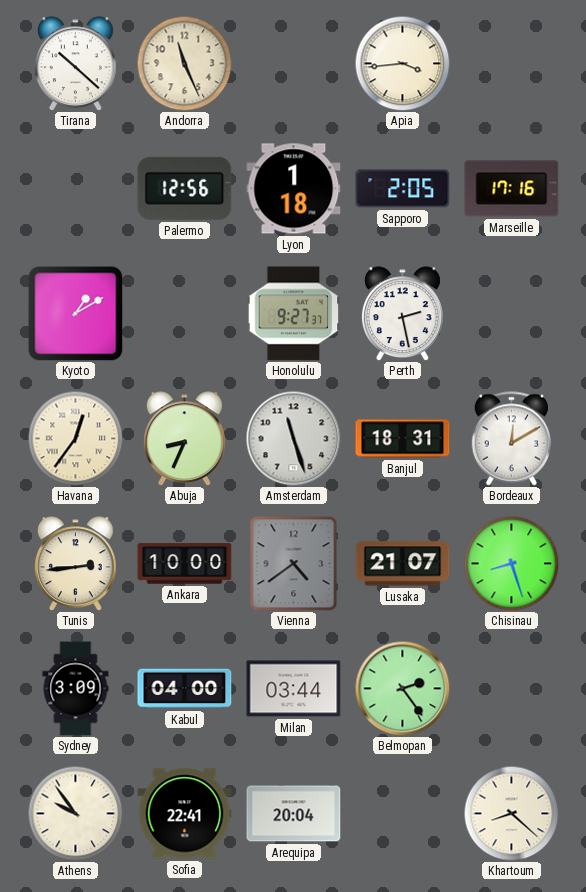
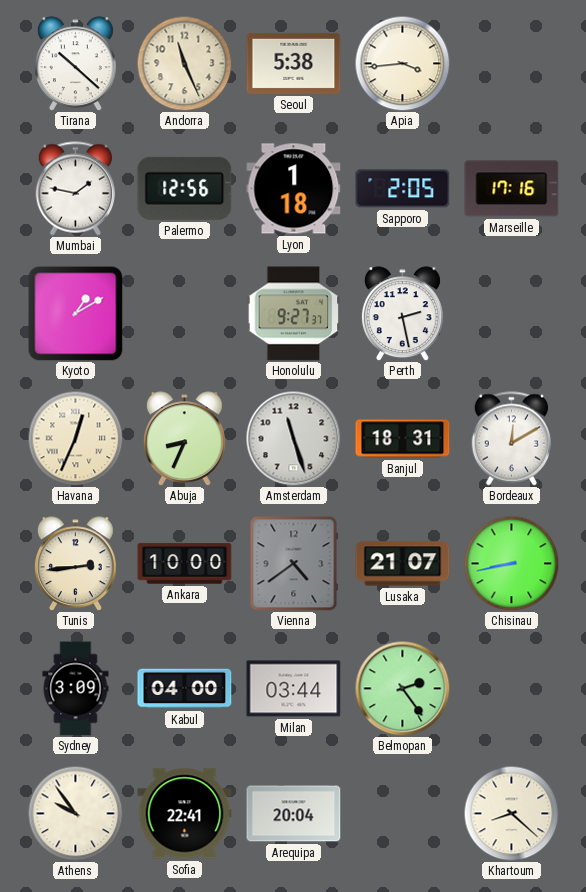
Seoul: none -> 5:38 (294, 63)
Mumbai: none -> 1:47 (76, 189)
Havana: 12:36 -> 12:34 (75, 438)
Chisinau: 8:27 -> 8:43 (511, 563)
